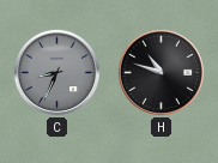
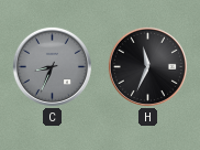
H: 10:48 -> 11:34 (147, 66)
